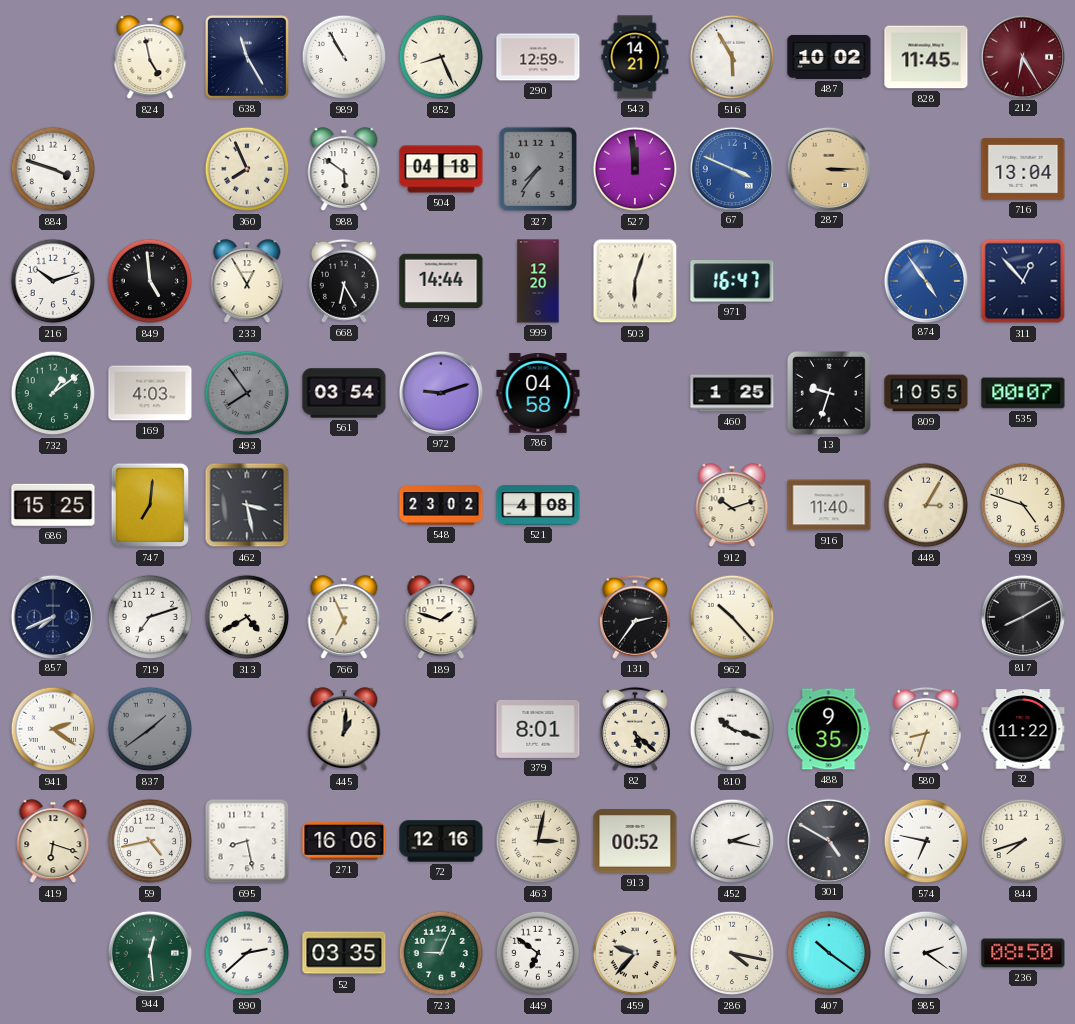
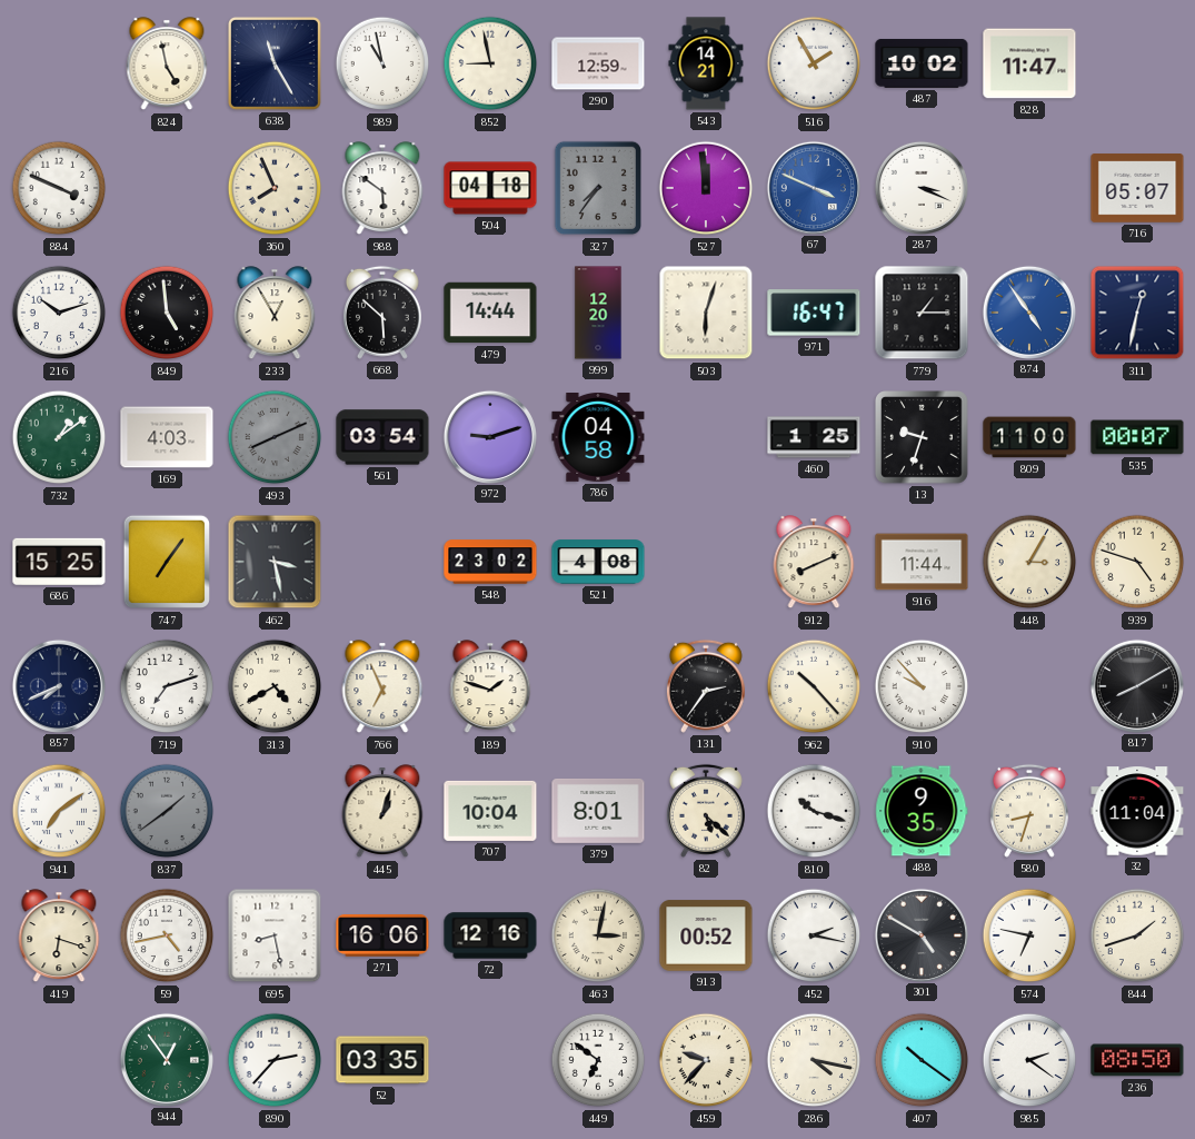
989: 10:55 -> 10:58 (382, 63)
852: 8:26 -> 8:58 (490, 63)
516: 5:55 -> 1:55 (814, 63)
828: 11:45 -> 11:47 (1029, 63)
212: 6:25 -> none (1022, 56)
884: 3:48 -> 3:49 (59, 188)
287: 3:15 -> 3:19 (920, 187)
287 dial: champagne -> white (920, 187)
716: 13:04 -> 05:07 (1137, 188)
668: 6:25 -> 5:52 (382, 313)
779: none -> 1:15 (922, 313)
311: 12:53 -> 12:32 (1137, 313)
493: 7:54 -> 8:11 (275, 437)
809: 10:55 -> 11:00 (1029, 437)
747: 7:01 -> 7:06 (166, 562)
912: 10:12 -> 8:11 (814, 563)
916: 11:40 -> 11:44 (922, 562)
910: none -> 9:53 (922, 686)
941: 2:21 -> 7:09 (59, 811)
445: 1:01 -> 1:03 (382, 812)
707: none -> 10:04 (490, 811)
32: 11:22 -> 11:04 (1137, 811)
844: 7:42 -> 1:42 (1137, 935)
944: 12:29 -> 12:54 (166, 1059)
890: 2:38 -> 2:37 (275, 1060)
723: 9:04 -> none (441, 953)
